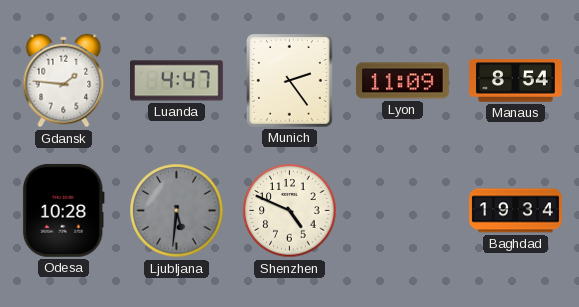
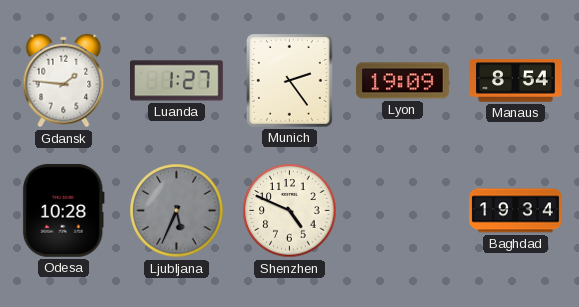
Luanda: 4:47 -> 1:27 (177, 81)
Lyon: 11:09 -> 19:09 (402, 81)
Ljubljana: 5:31 -> 5:34 (177, 211)
